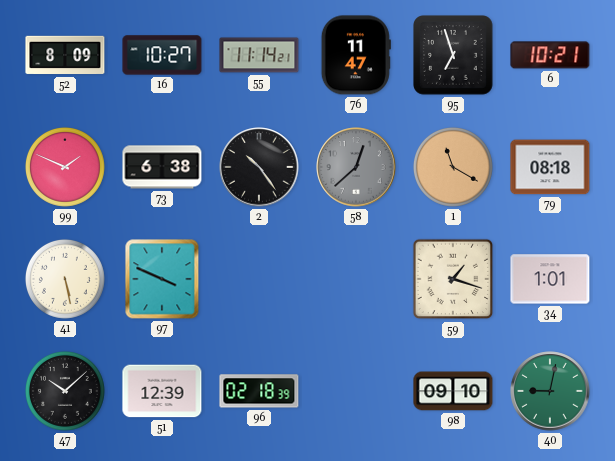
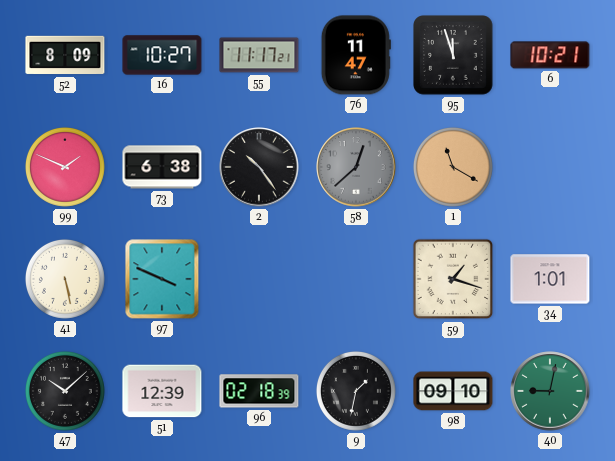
55: 11:14 -> 11:17 (259, 55)
95: 6:57 -> 11:57 (453, 55)
79: 08:18 -> none (550, 167)
9: none -> 1:32 (356, 391)
